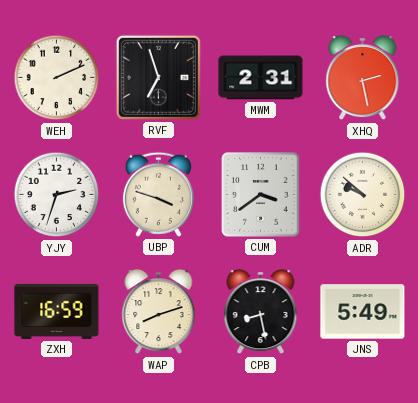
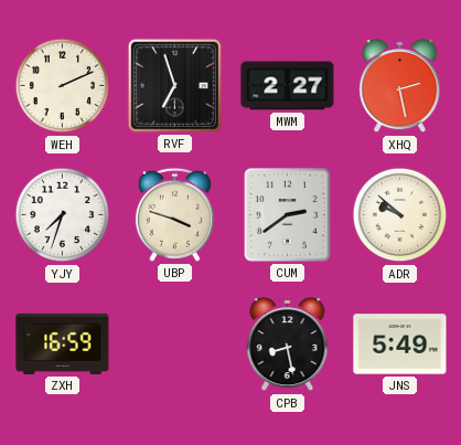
MWM: 2:31 -> 2:27 (288, 86)
YJY: 2:33 -> 7:33 (63, 215)
CUM: 3:39 -> 2:39 (288, 215)
WAP: 8:12 -> none (159, 312)
